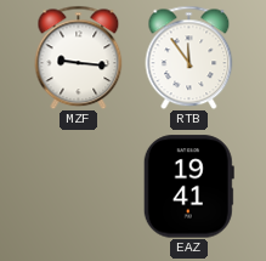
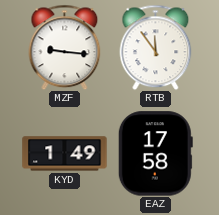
KYD: none -> 1:49 (65, 154)
EAZ: 19:41 -> 17:58 (155, 154)
